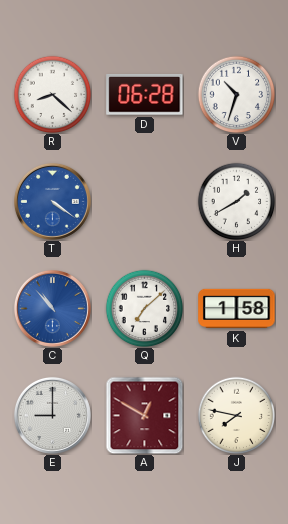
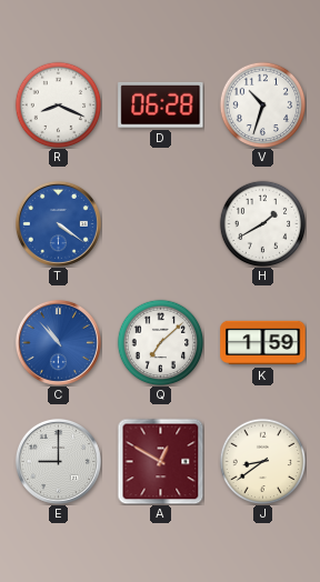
R: 8:22 -> 8:19 (58, 104)
K: 1:58 -> 1:59 (263, 343)
J: 7:47 -> 8:39 (262, 461)
